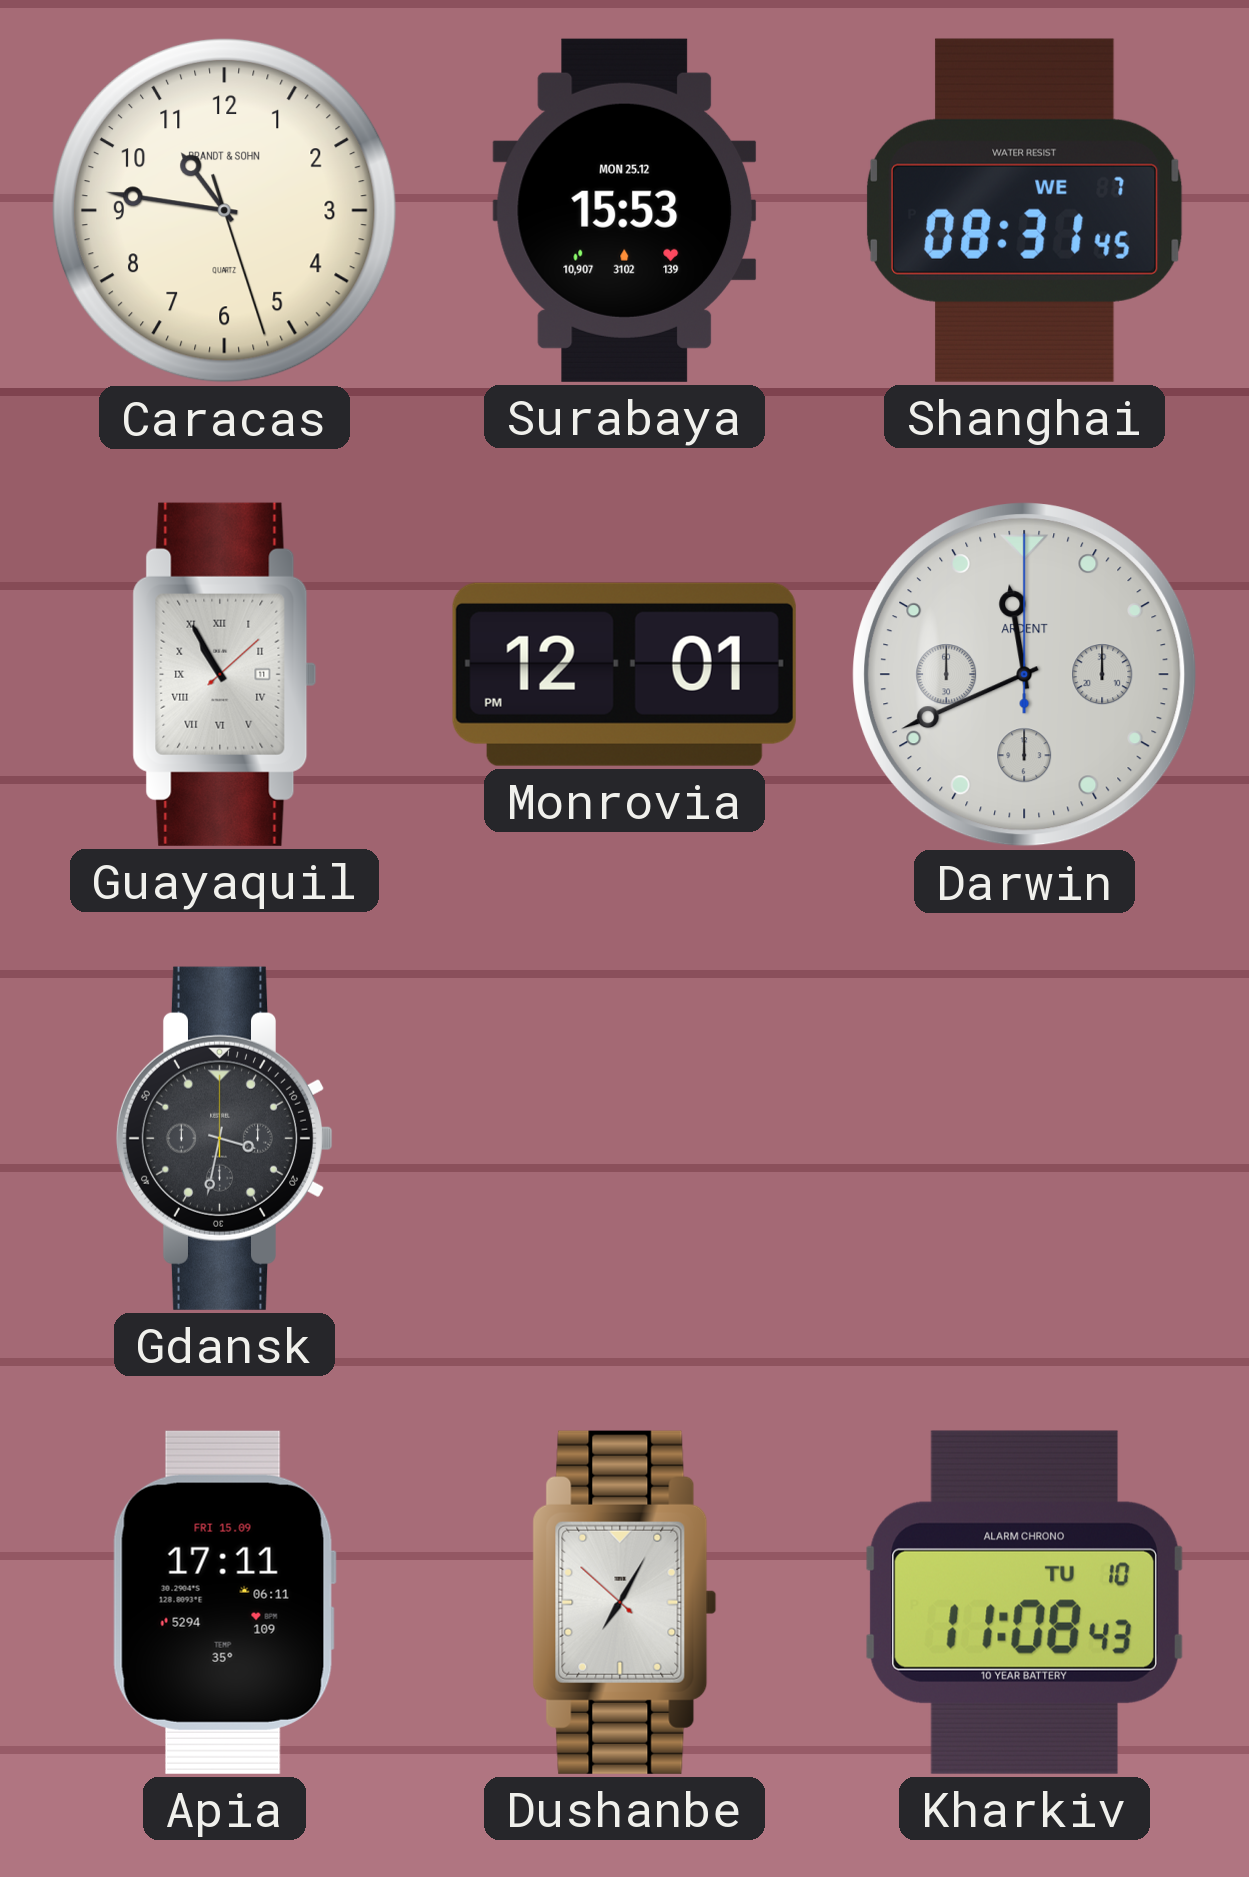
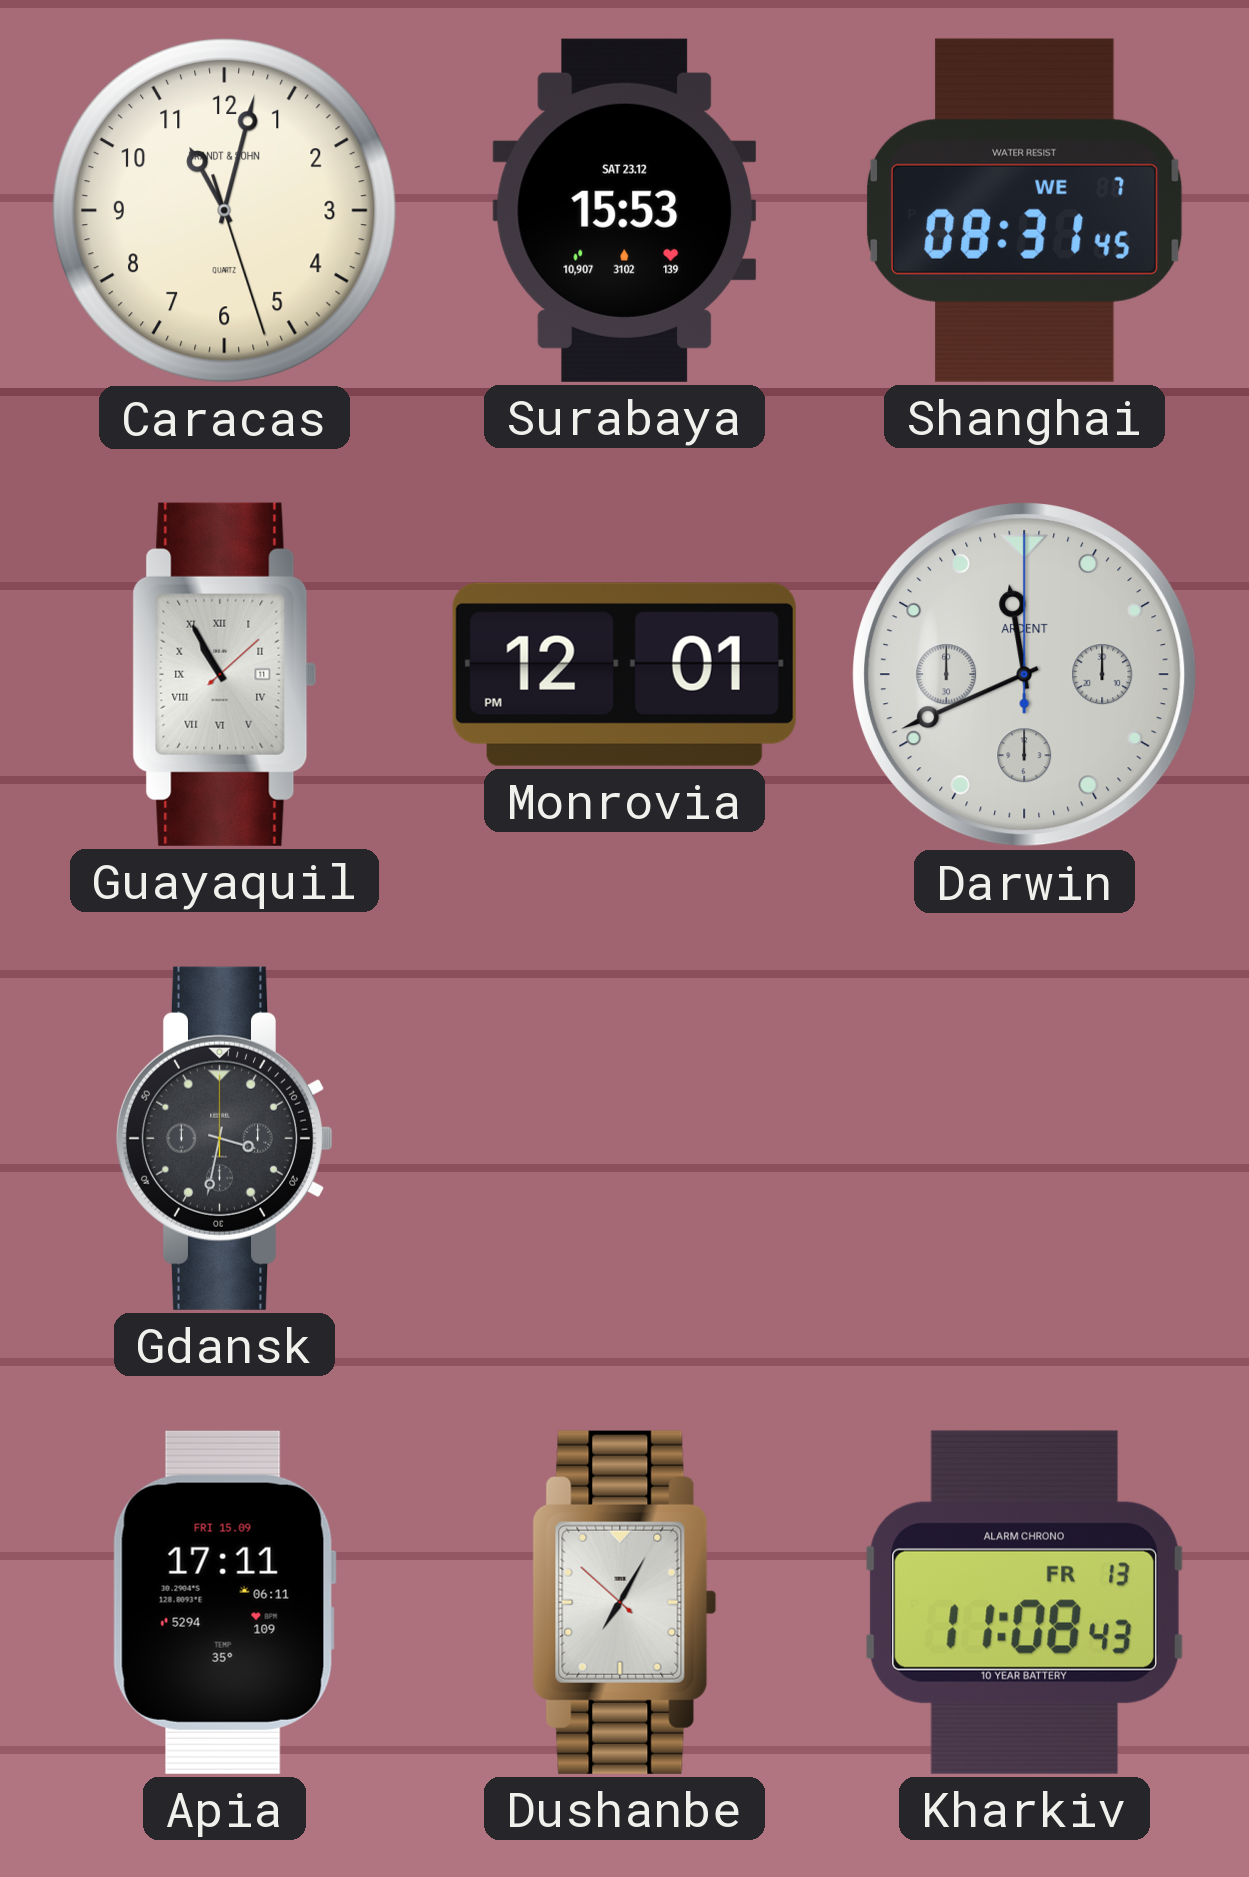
Caracas: 10:46 -> 11:02 (224, 210)
Surabaya date: MON 25.12 -> SAT 23.12 (625, 210)
Kharkiv date: TU 10 -> FR 13 (1024, 1602)
